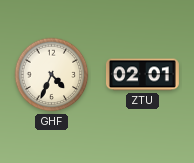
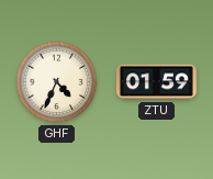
ZTU: 02:01 -> 01:59 (156, 82)
